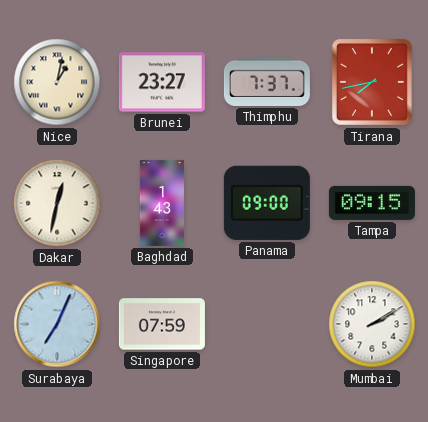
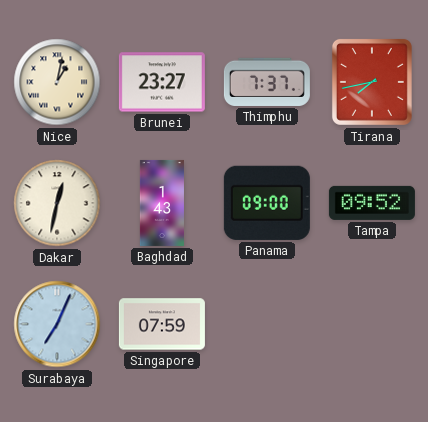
Tampa: 09:15 -> 09:52 (372, 203)
Mumbai: 2:10 -> none (372, 324)
